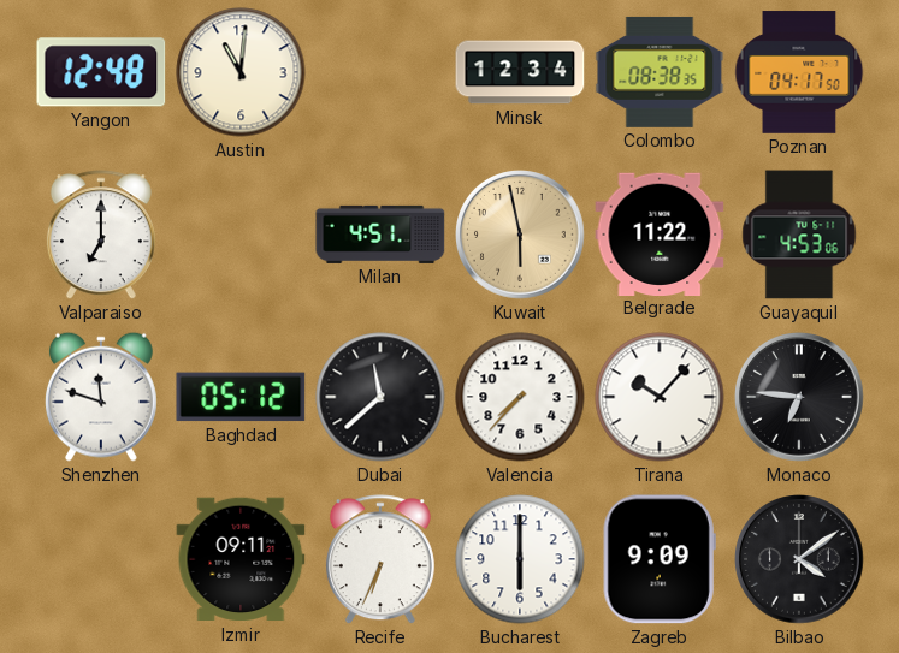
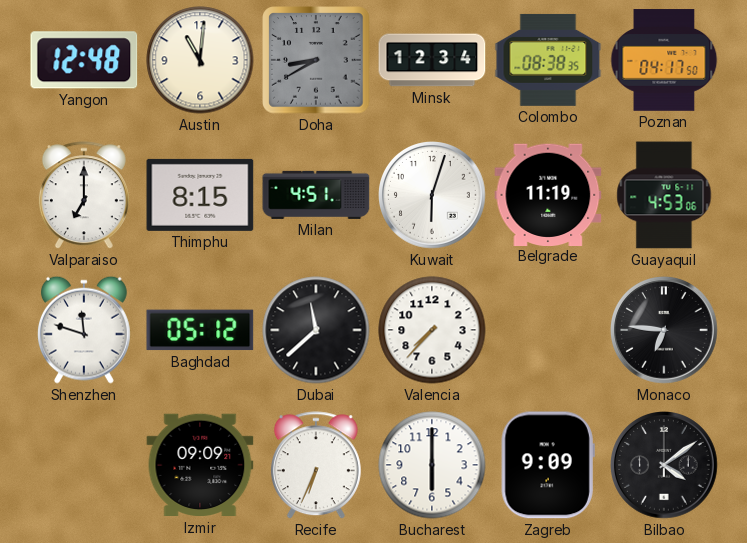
Doha: none -> 8:40 (316, 60)
Thimphu: none -> 8:15 (200, 195)
Kuwait: 5:58 -> 6:03 (433, 196)
Kuwait dial: champagne -> white (433, 196)
Belgrade: 11:22 -> 11:19 (548, 194)
Tirana: 10:07 -> none (660, 397)
Izmir: 09:11 -> 09:09 (200, 465)
